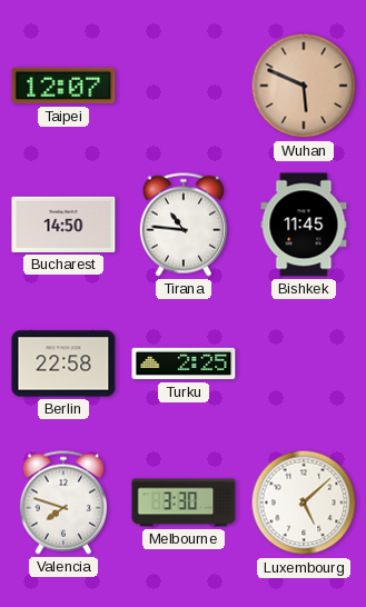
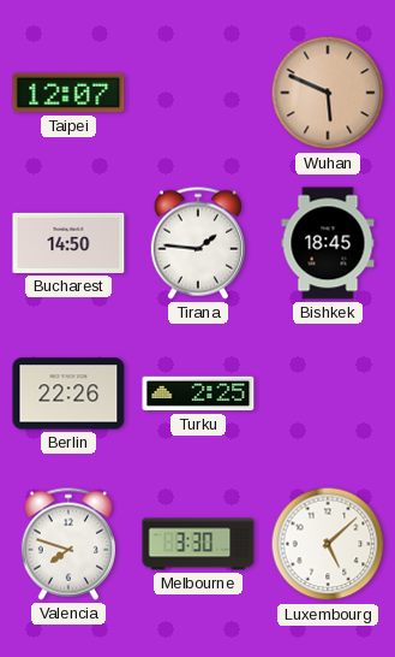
Tirana: 10:46 -> 1:46 (198, 243)
Bishkek: 11:45 -> 18:45 (328, 243)
Berlin: 22:58 -> 22:26 (68, 393)
